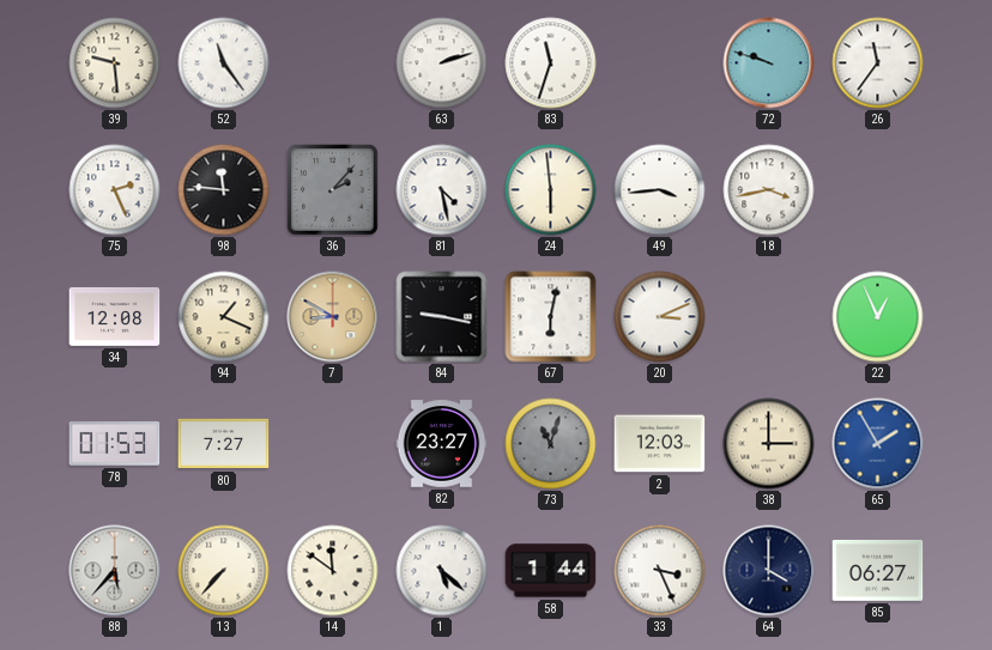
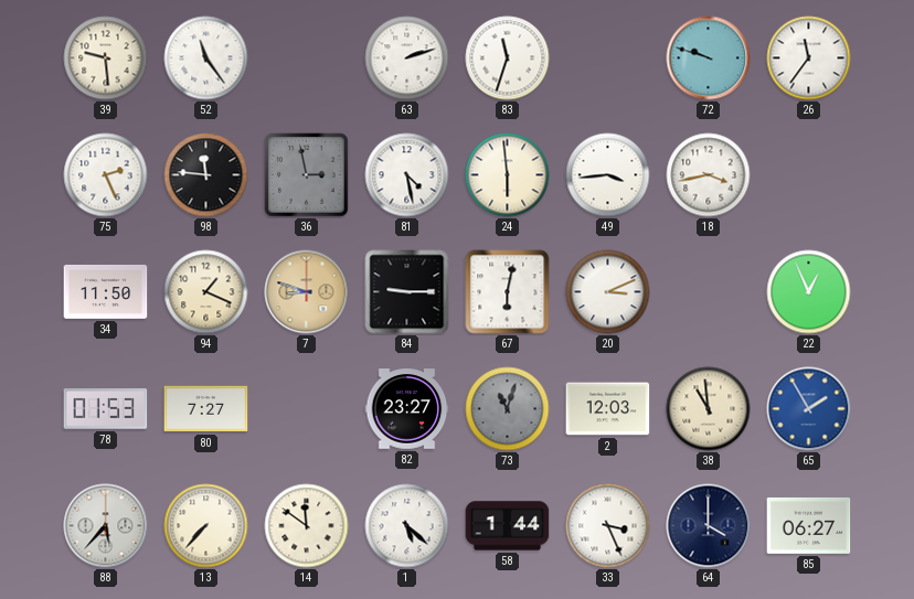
36: 2:07 -> 2:58 (307, 175)
34: 12:08 -> 11:50 (106, 291)
7: 8:50 -> 8:48 (307, 292)
84: 9:17 -> 9:15 (407, 292)
38: 3:00 -> 10:59 (709, 409)
